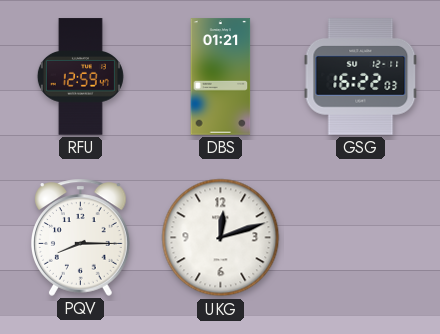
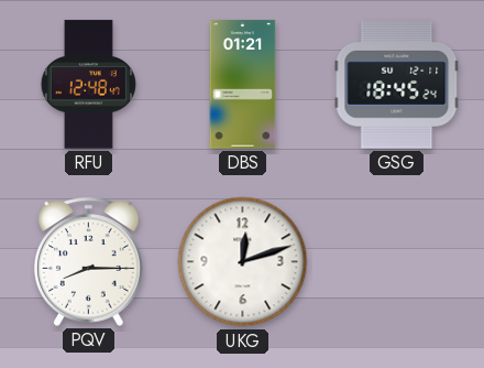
RFU: 12:59 -> 12:48 (88, 85)
GSG: 16:22 -> 18:45 (397, 85)
